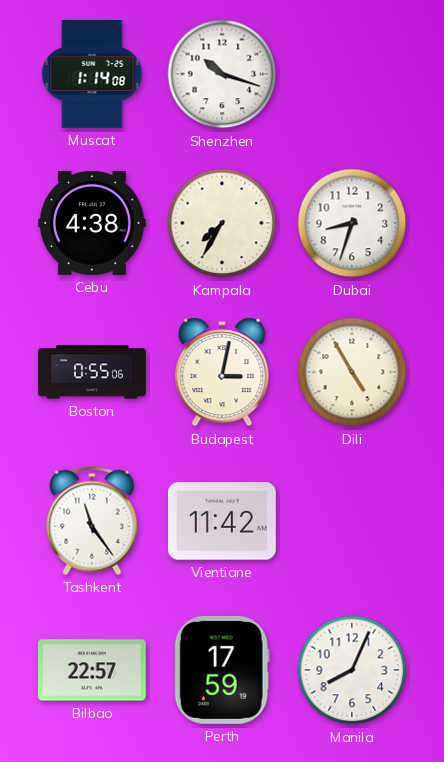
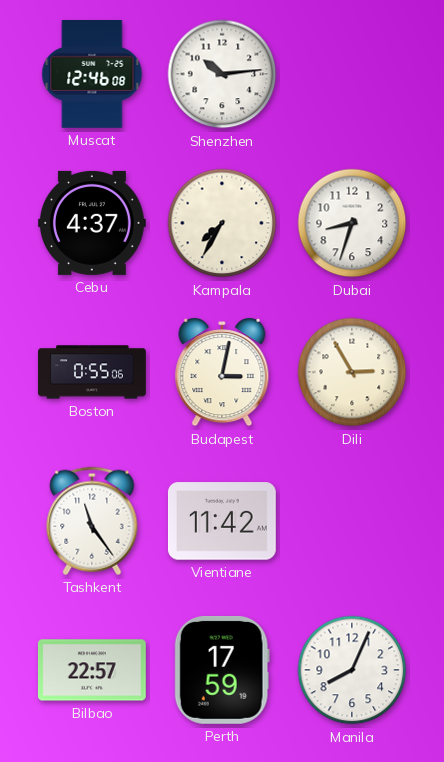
Muscat: 1:14 -> 12:46 (92, 75)
Shenzhen: 10:18 -> 10:14 (222, 74)
Cebu: 4:38 -> 4:37 (92, 223)
Dili: 4:55 -> 2:55 (352, 372)
